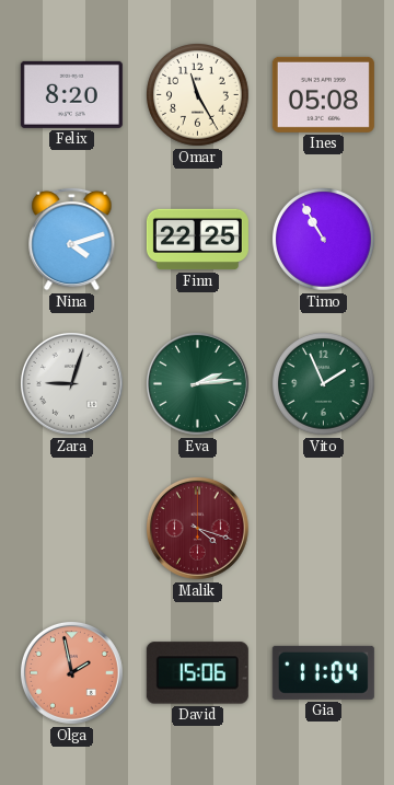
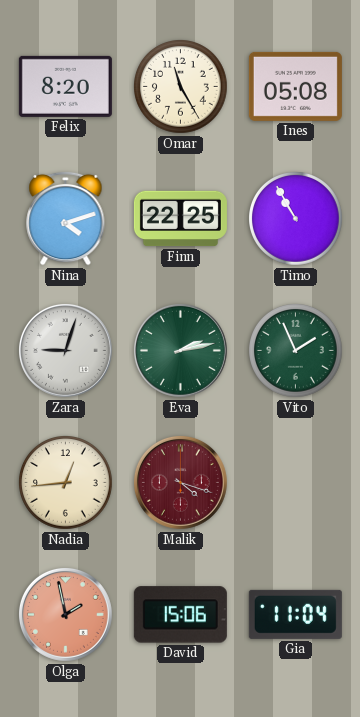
Eva: 2:14 -> 2:13 (180, 350)
Nadia: none -> 12:44 (66, 483)
